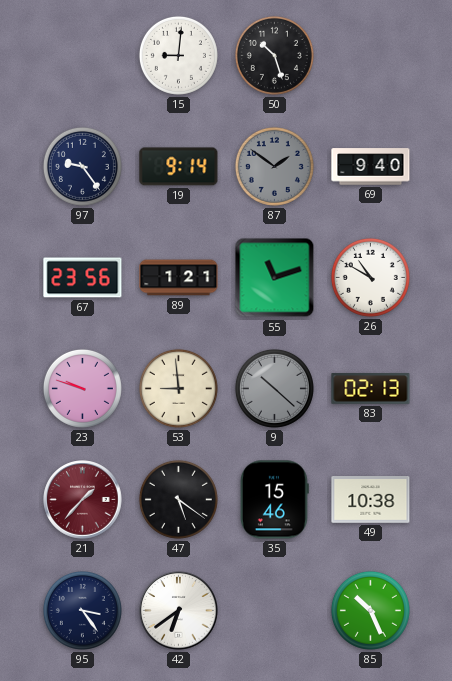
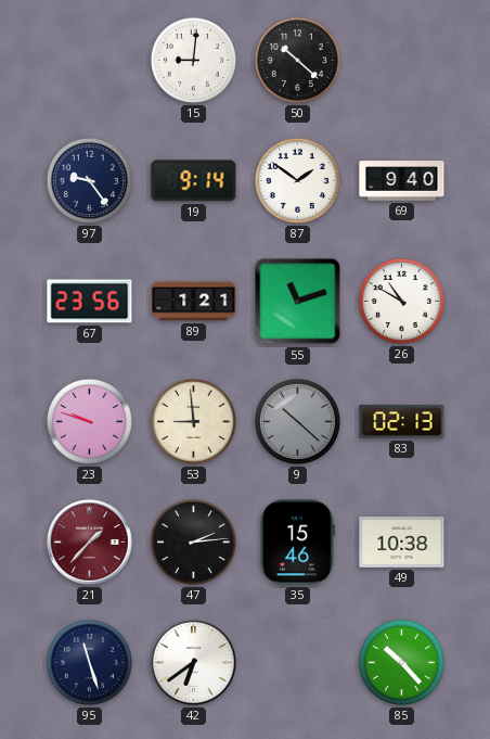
50: 10:27 -> 10:22 (297, 60)
87 dial: grey -> white (297, 180)
47: 5:21 -> 2:14 (193, 541)
95: 3:24 -> 11:27 (89, 662)
85: 10:26 -> 10:23 (401, 662)
